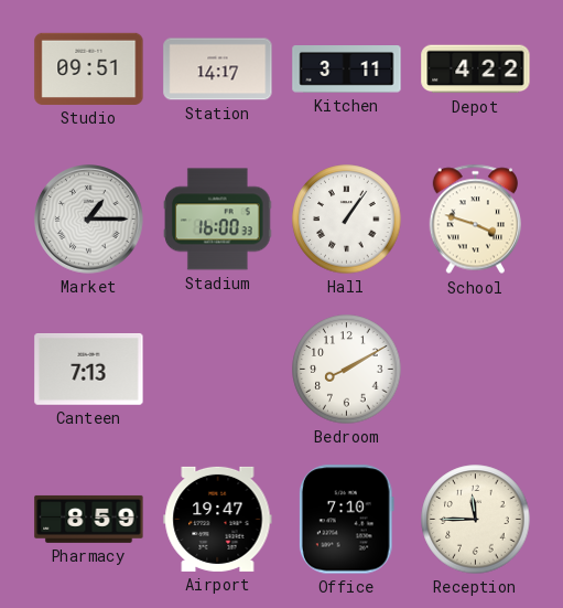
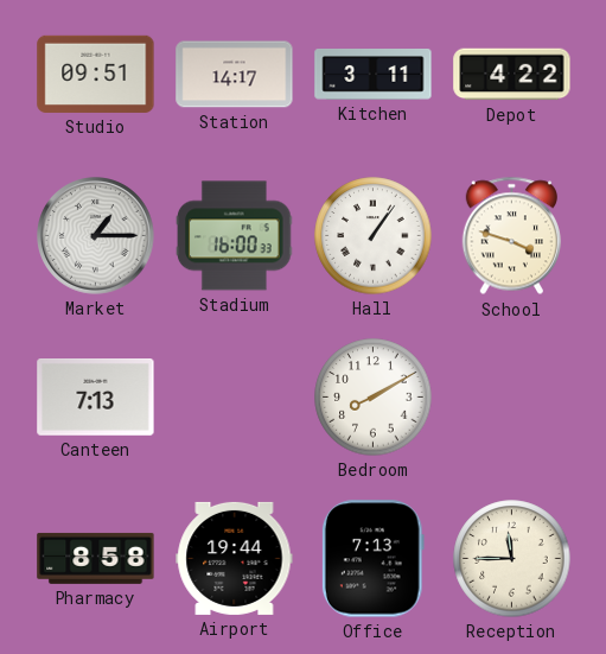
Pharmacy: 8:59 -> 8:58 (96, 558)
Airport: 19:47 -> 19:44 (235, 558)
Office: 7:10 -> 7:13 (372, 559)
